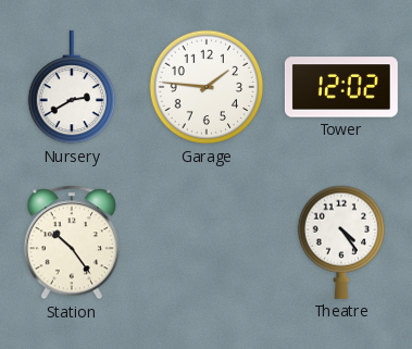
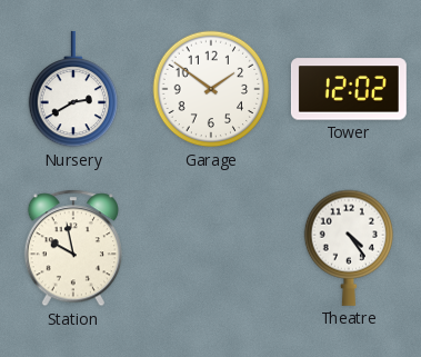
Garage: 1:46 -> 1:51 (211, 89)
Station: 10:24 -> 9:58 (73, 248)
